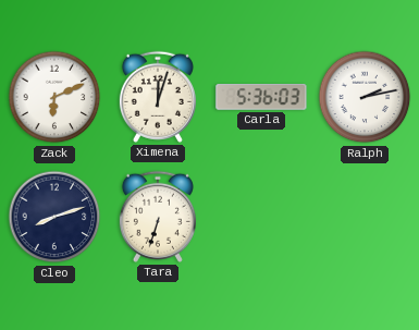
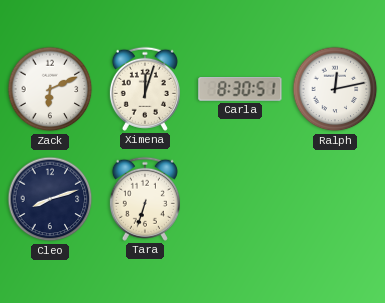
Carla: 5:36 -> 8:30 (240, 90)
Ralph: 2:13 -> 12:13 (335, 89)
